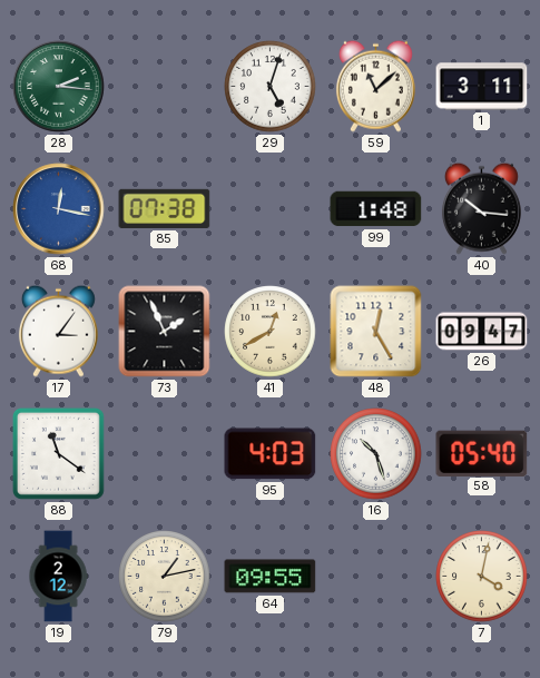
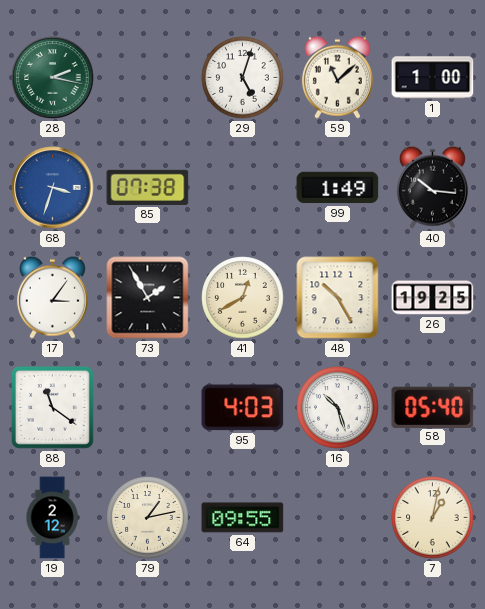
28: 2:16 -> 2:17 (53, 78)
1: 3:11 -> 1:00 (433, 78)
68: 12:17 -> 3:33 (53, 188)
99: 1:48 -> 1:49 (338, 188)
73: 1:56 -> 1:55 (148, 298)
48: 12:25 -> 10:25 (338, 298)
26: 09:47 -> 19:25 (433, 298)
7: 4:02 -> 1:02 (433, 518)
